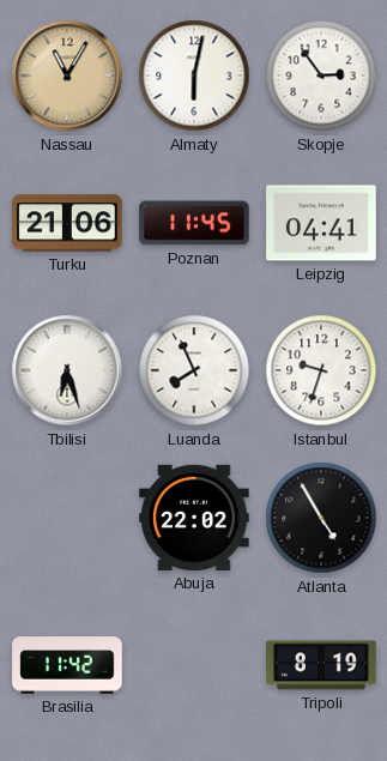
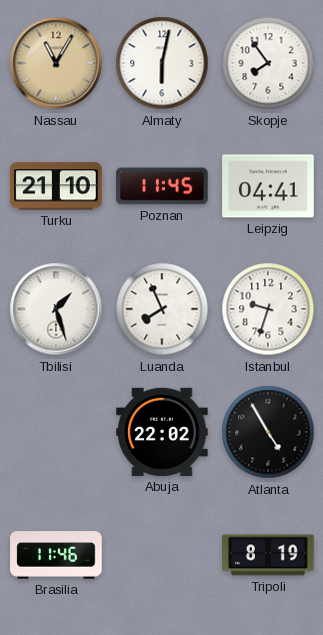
Skopje: 2:54 -> 7:54 (268, 63)
Turku: 21:06 -> 21:10 (56, 186)
Tbilisi: 6:27 -> 1:27 (56, 309)
Brasilia: 11:42 -> 11:46 (56, 555)
